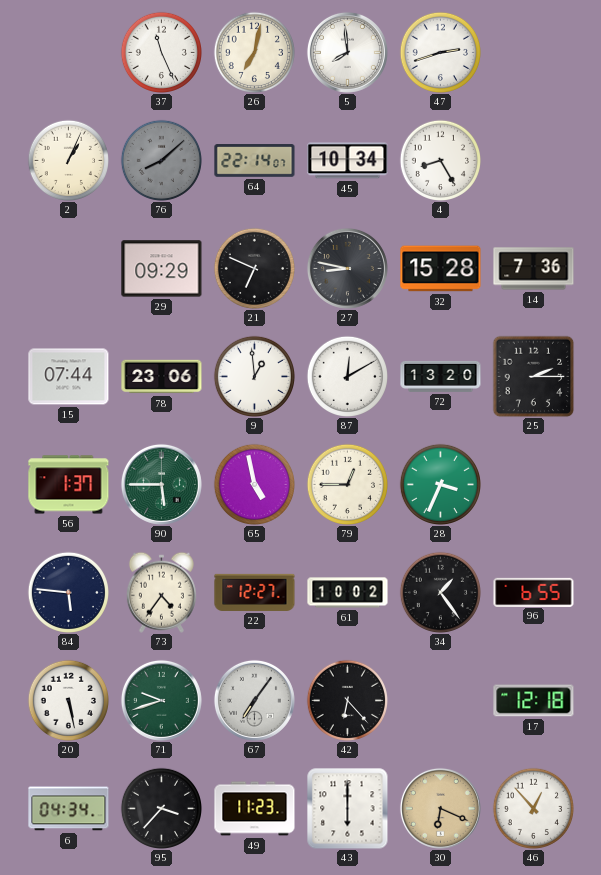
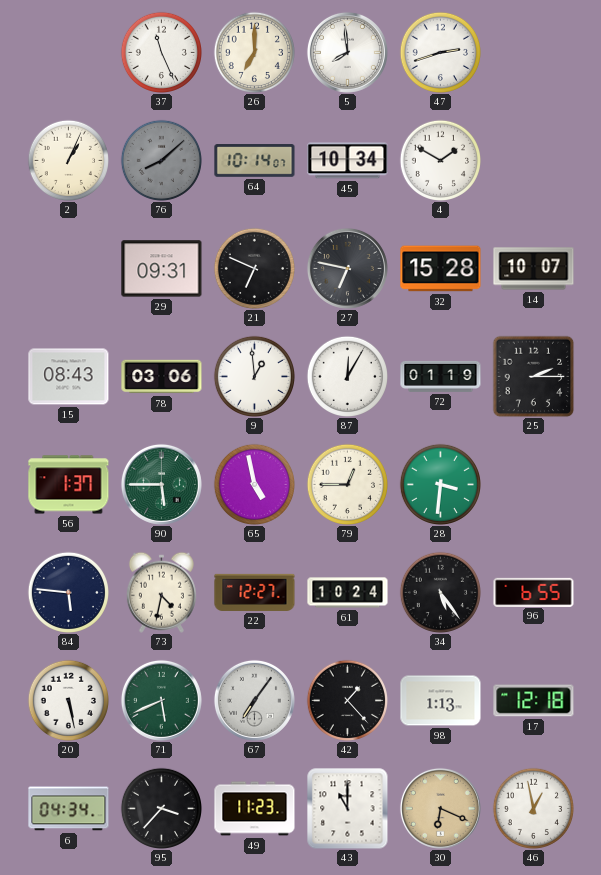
26: 7:02 -> 7:00 (254, 52)
64: 22:14 -> 10:14 (255, 161)
4: 8:25 -> 1:50 (440, 160)
29: 09:29 -> 09:31 (162, 269)
27: 8:47 -> 6:47 (347, 268)
14: 7:36 -> 10:07 (534, 269)
15: 07:44 -> 08:43 (69, 377)
78: 23:06 -> 03:06 (162, 377)
87: 12:10 -> 12:05 (347, 376)
72: 13:20 -> 01:19 (441, 376)
28: 3:34 -> 3:31 (440, 484)
73: 4:36 -> 4:32 (161, 592)
61: 10:02 -> 10:24 (348, 593)
34: 1:24 -> 5:24 (440, 592)
71: 9:42 -> 5:41 (161, 700)
42: 6:23 -> 1:23 (347, 700)
98: none -> 1:13 (441, 701)
43: 6:00 -> 11:00 (348, 809)
46: 12:53 -> 12:58 (533, 808)
